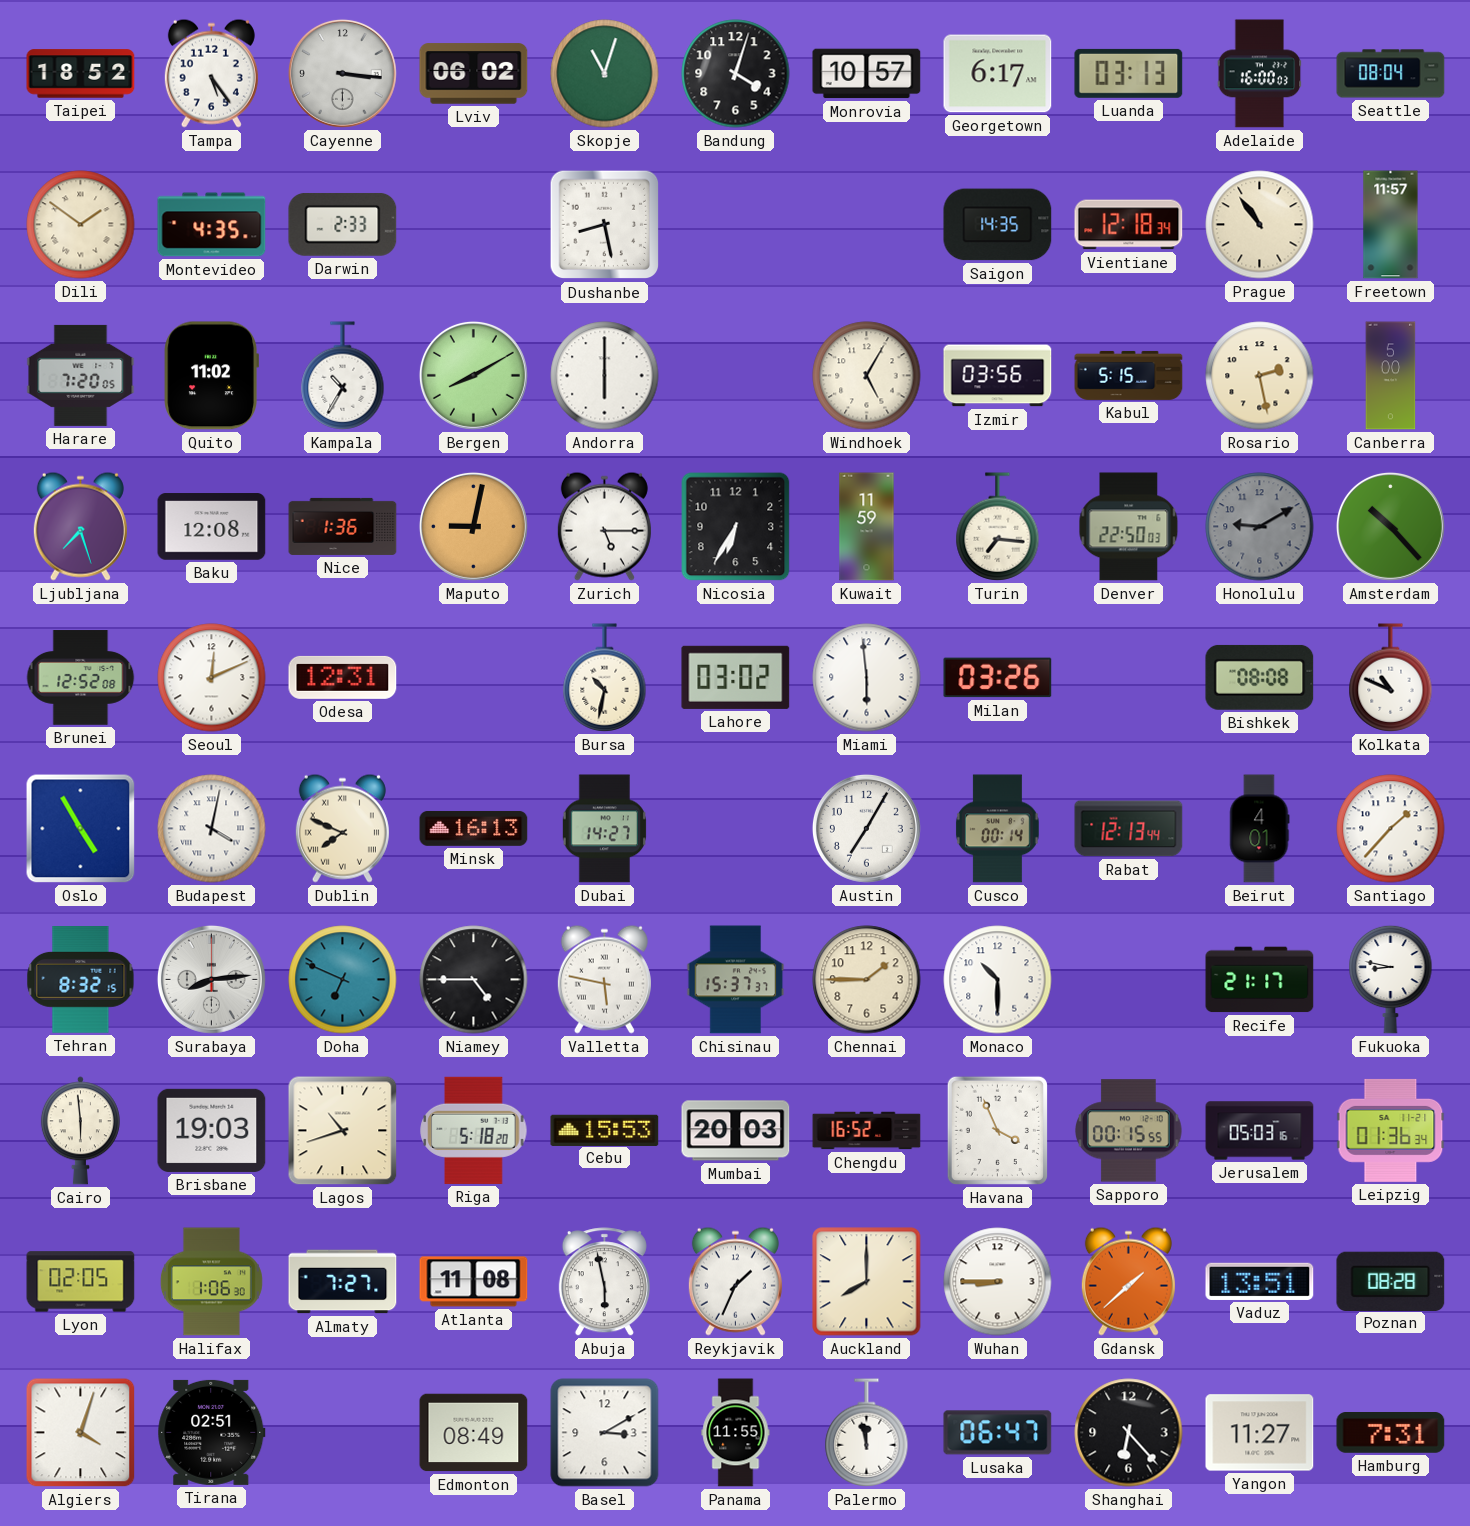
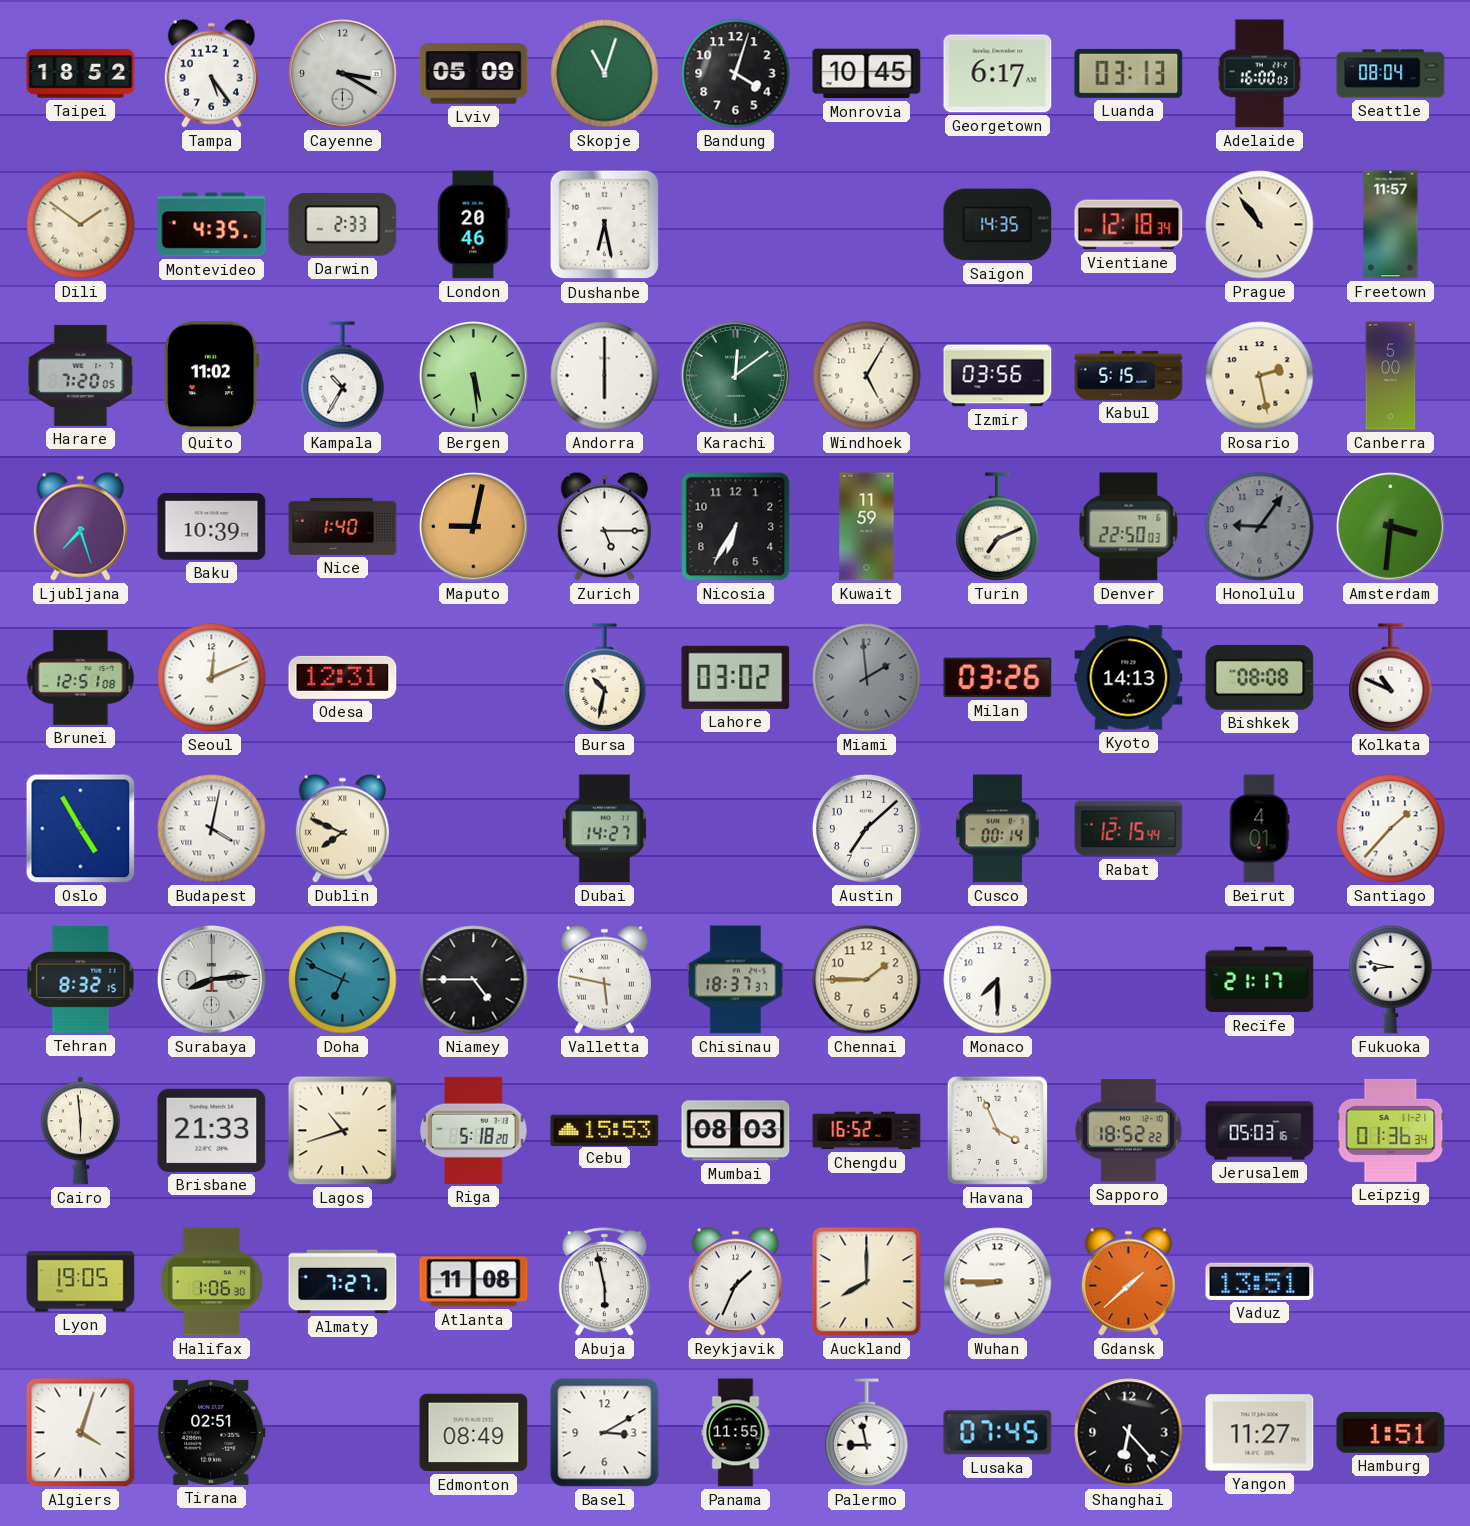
Cayenne: 3:16 -> 3:20 (342, 73)
Lviv: 06:02 -> 05:09 (474, 74)
Monrovia: 10:57 -> 10:45 (867, 74)
London: none -> 20:46 (474, 225)
Dushanbe: 8:28 -> 6:28 (605, 225)
Bergen: 8:10 -> 5:29 (473, 375)
Karachi: none -> 12:09 (735, 375)
Baku: 12:08 -> 10:39 (212, 527)
Nice: 1:36 -> 1:40 (343, 526)
Turin: 7:16 -> 7:11 (998, 527)
Honolulu: 9:10 -> 9:06 (1260, 527)
Amsterdam: 10:23 -> 3:31 (1390, 526)
Brunei: 12:52 -> 12:51 (81, 678)
Miami: 5:59 -> 1:59 (867, 678)
Miami dial: white -> grey (867, 678)
Kyoto: none -> 14:13 (1129, 678)
Minsk: 16:13 -> none (474, 828)
Austin: 7:05 -> 7:08 (866, 828)
Rabat: 12:13 -> 12:15 (1129, 829)
Chisinau: 15:37 -> 18:37 (736, 980)
Monaco: 10:30 -> 7:30 (998, 980)
Brisbane: 19:03 -> 21:33 (212, 1130)
Mumbai: 20:03 -> 08:03 (736, 1131)
Sapporo: 00:15 -> 18:52 (1129, 1131)
Lyon: 02:05 -> 19:05 (81, 1282)
Poznan: 08:28 -> none (1391, 1281)
Palermo: 11:58 -> 8:58 (867, 1433)
Lusaka: 06:47 -> 07:45 (998, 1433)
Hamburg: 7:31 -> 1:51 (1391, 1433)
